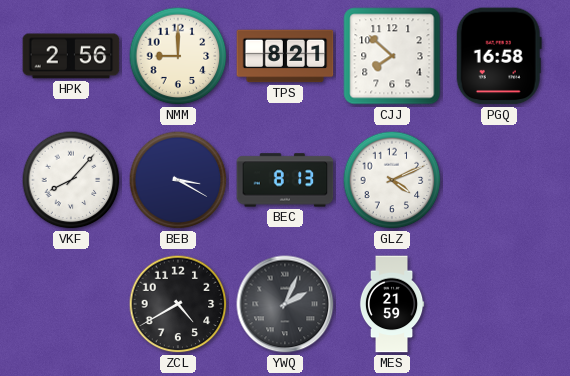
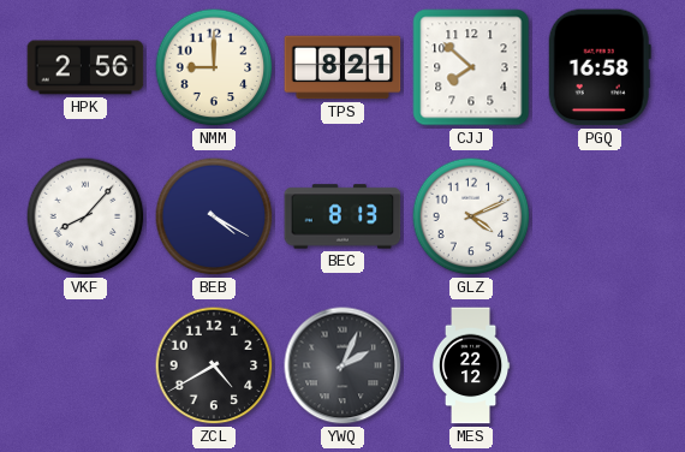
BEB: 3:20 -> 4:20 (214, 216)
MES: 21:59 -> 22:12 (471, 365)
